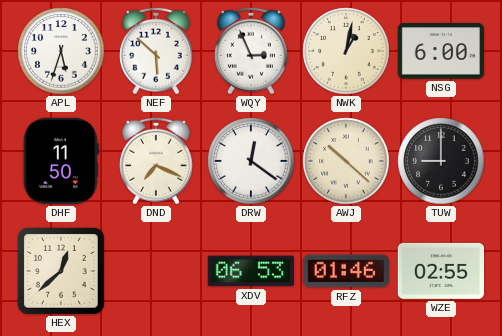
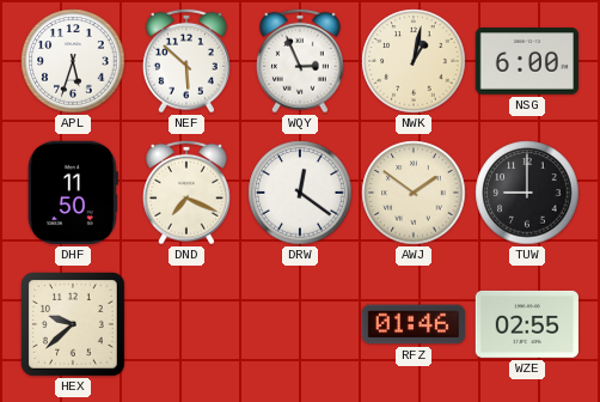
AWJ: 10:22 -> 1:51 (414, 193)
HEX: 12:38 -> 9:38 (74, 325)
XDV: 06:53 -> none (251, 271)
